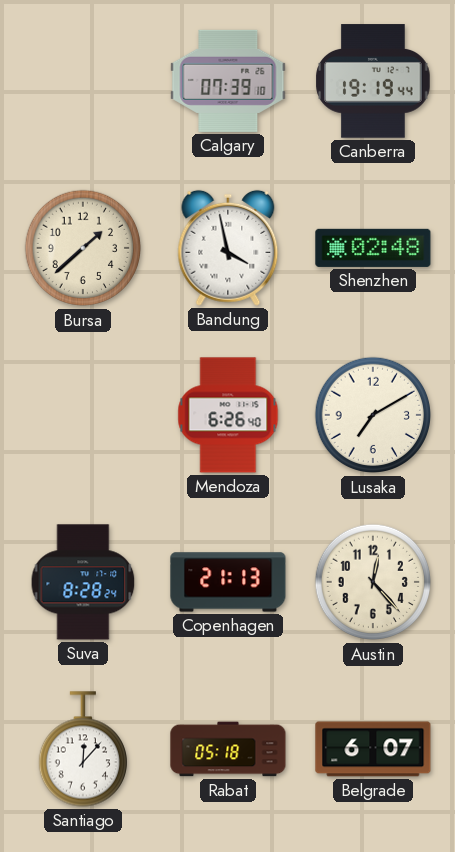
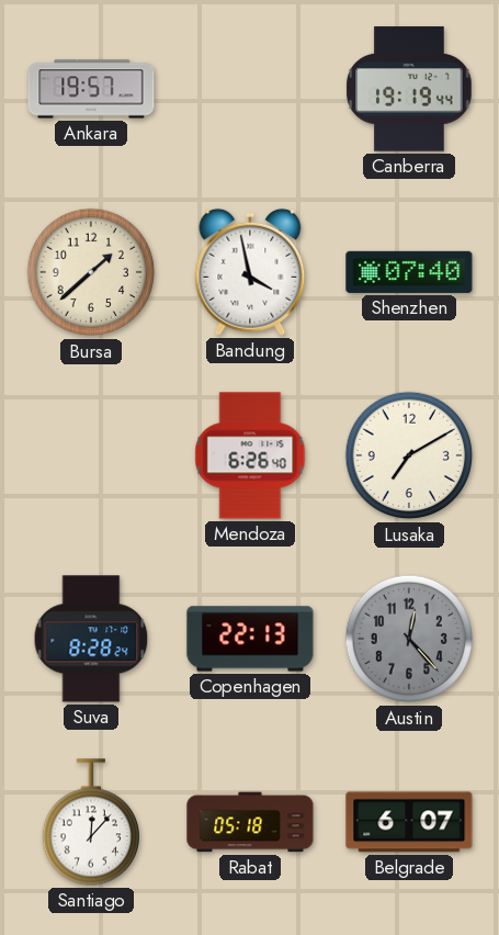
Ankara: none -> 19:57 (91, 89)
Calgary: 07:39 -> none (228, 81)
Shenzhen: 02:48 -> 07:40 (409, 272)
Copenhagen: 21:13 -> 22:13 (250, 639)
Austin dial: cream -> grey (409, 639)
